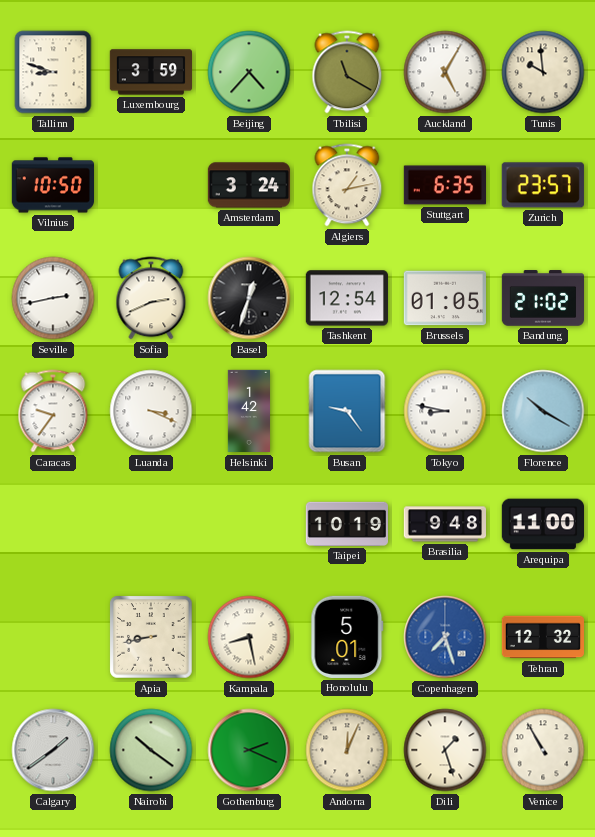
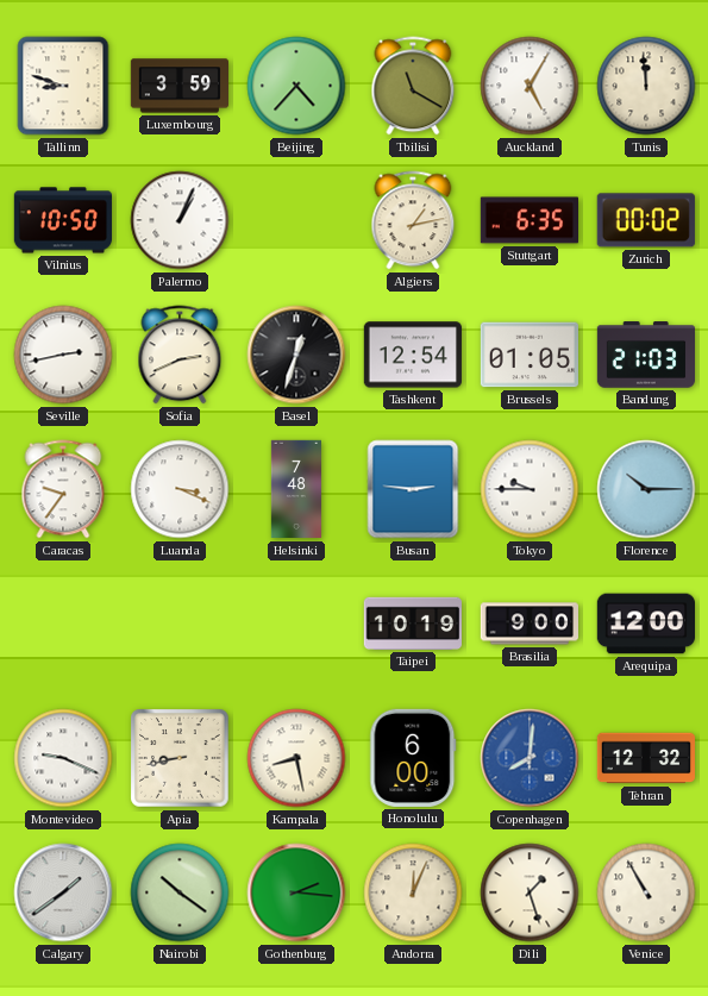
Tunis: 9:59 -> 11:59 (646, 86)
Palermo: none -> 1:04 (180, 220)
Amsterdam: 3:24 -> none (248, 185)
Zurich: 23:57 -> 00:02 (646, 220)
Bandung: 21:02 -> 21:03 (645, 355)
Helsinki: 1:42 -> 7:48 (295, 489)
Busan: 9:24 -> 2:46 (413, 489)
Tokyo: 8:47 -> 9:45 (530, 489)
Florence: 10:20 -> 10:15 (646, 489)
Brasilia: 9:48 -> 9:00 (528, 624)
Arequipa: 11:00 -> 12:00 (645, 624)
Montevideo: none -> 9:19 (63, 758)
Honolulu: 5:01 -> 6:00 (413, 758)
Copenhagen: 7:27 -> 8:01 (530, 758)
Gothenburg: 2:19 -> 2:16 (296, 892)
